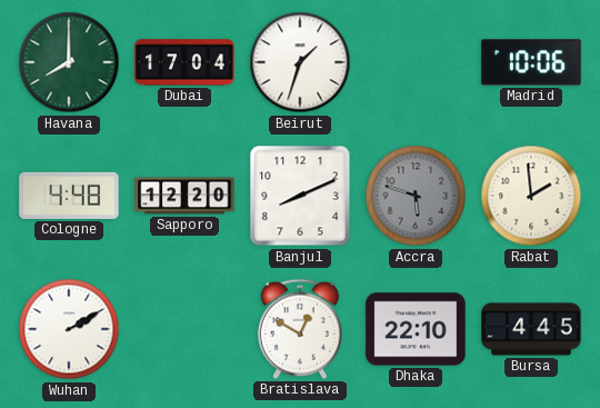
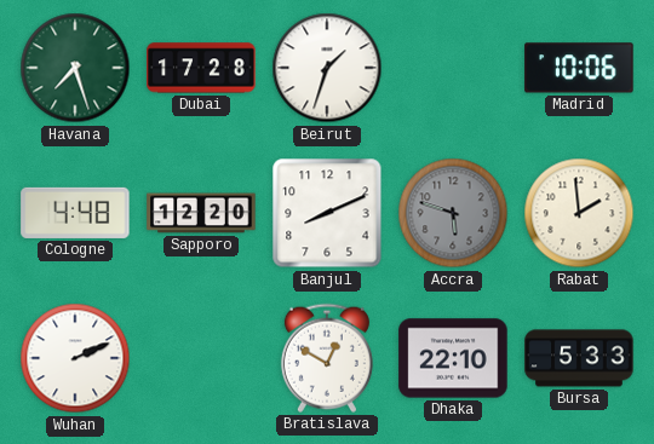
Havana: 8:00 -> 7:27 (75, 68)
Dubai: 17:04 -> 17:28 (201, 68)
Wuhan: 2:10 -> 2:11 (75, 358)
Bursa: 4:45 -> 5:33 (579, 358)
